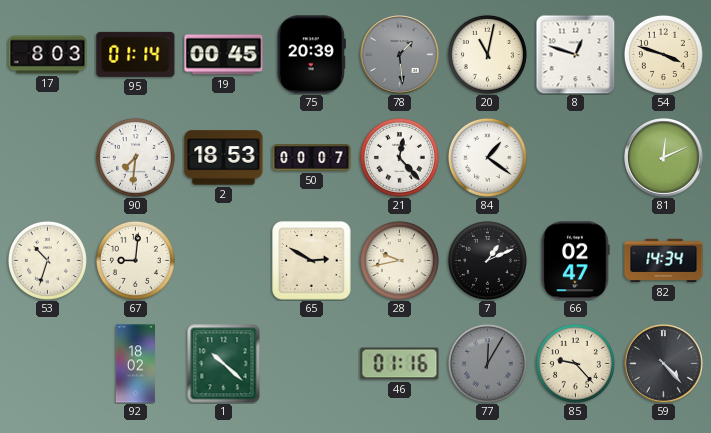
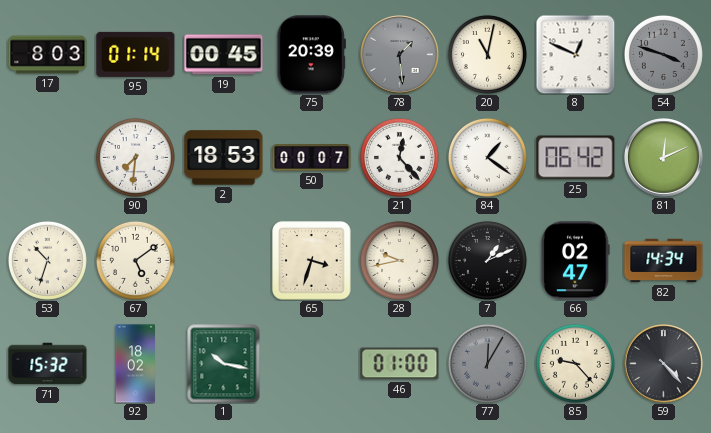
8: 12:48 -> 12:49 (575, 54)
54 dial: cream -> grey (663, 54)
25: none -> 06:42 (576, 158)
67: 9:01 -> 5:09 (135, 260)
65: 2:50 -> 3:33 (312, 261)
71: none -> 15:32 (48, 364)
1: 10:22 -> 10:17 (224, 364)
46: 01:16 -> 01:00 (400, 364)
